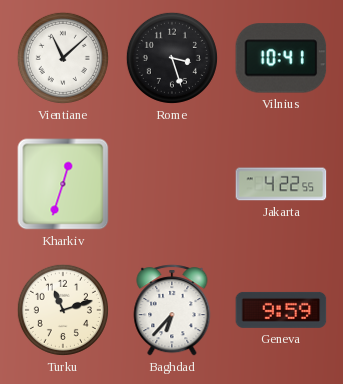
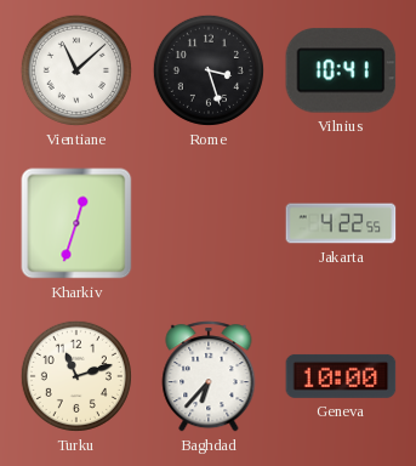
Geneva: 9:59 -> 10:00 (341, 376)
